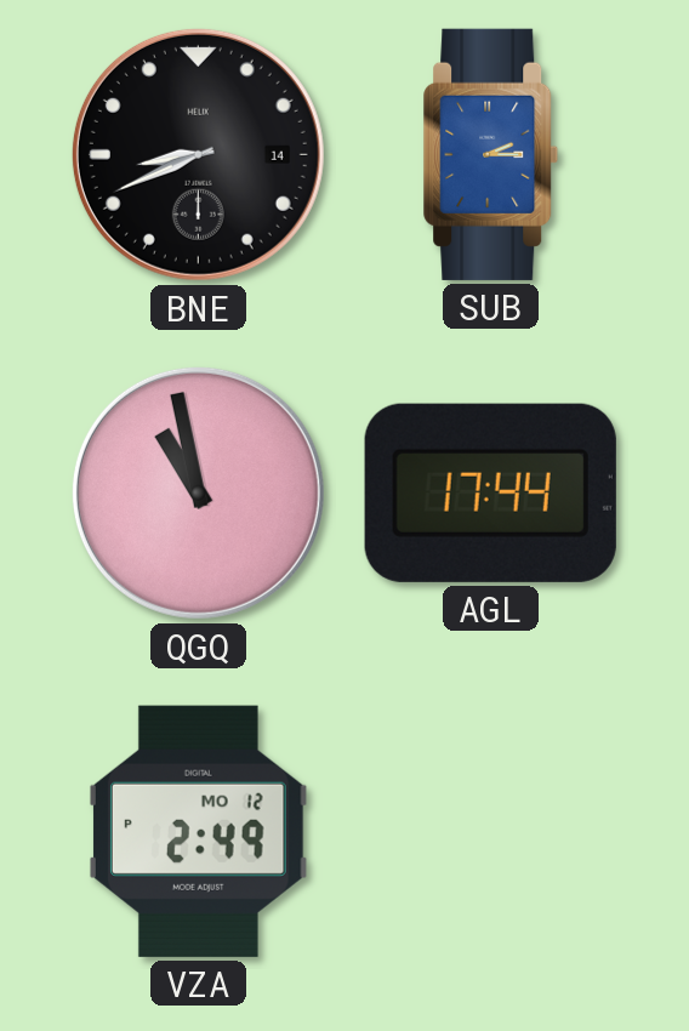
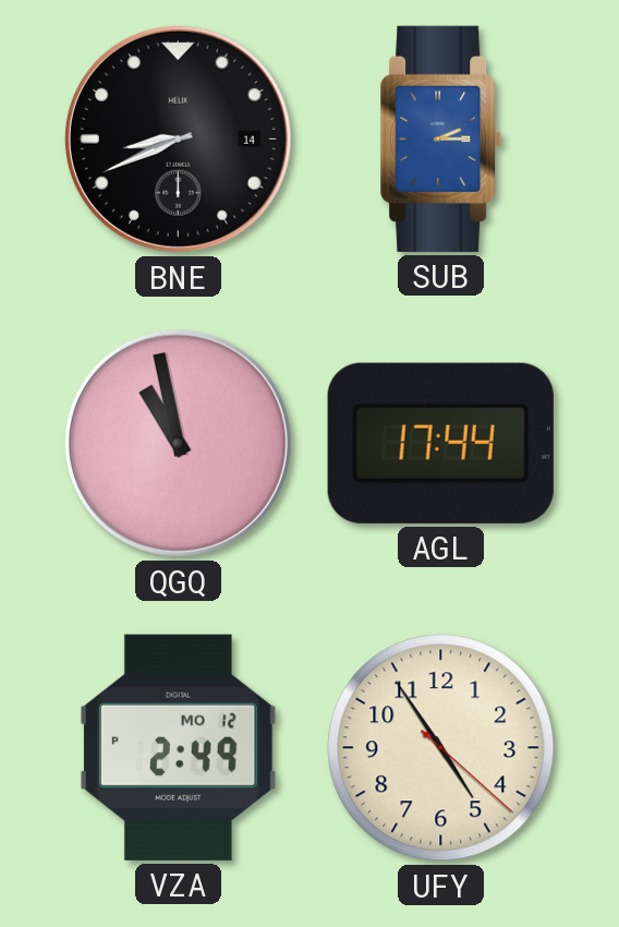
UFY: none -> 4:54 (441, 748)
